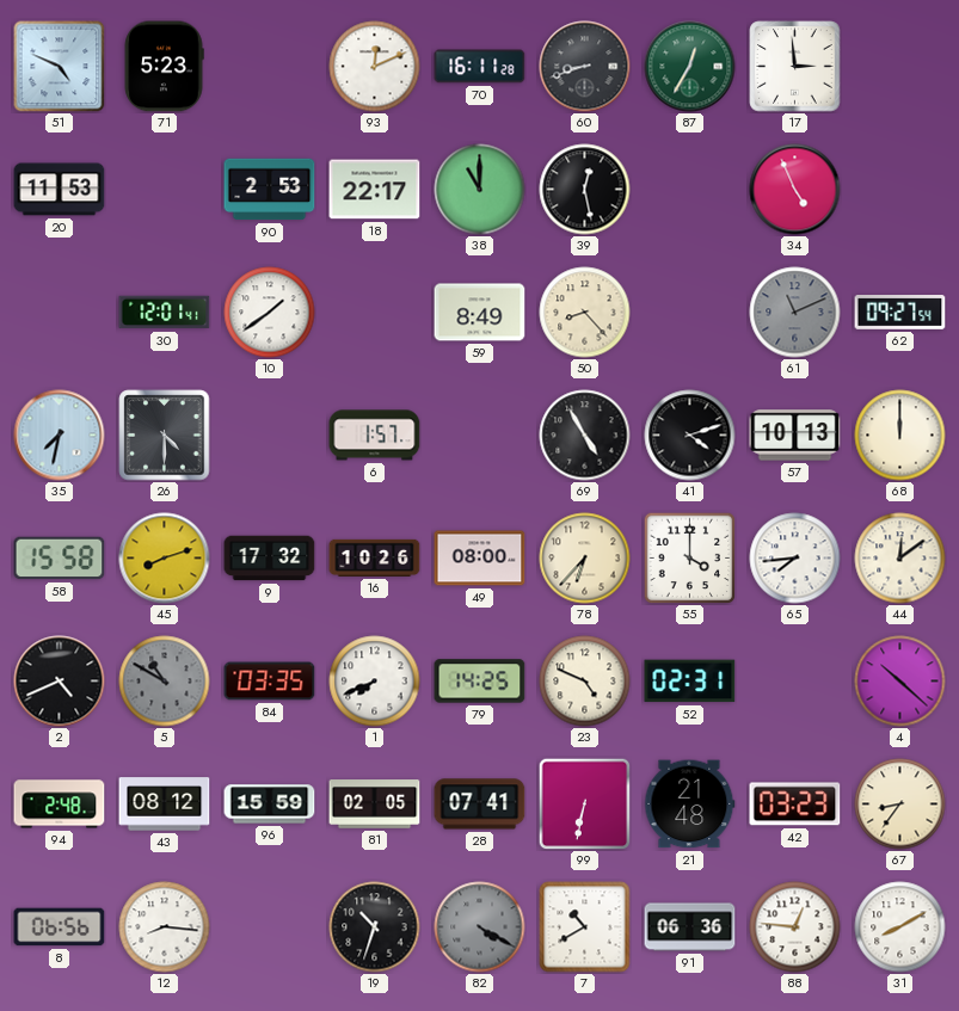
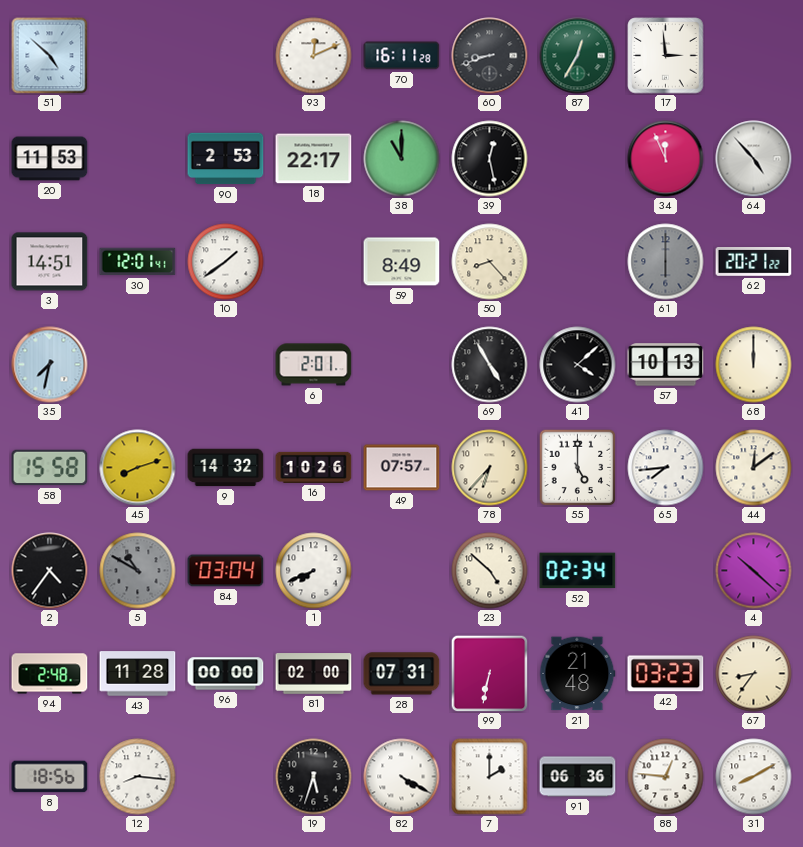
51: 4:49 -> 4:52 (50, 56)
71: 5:23 -> none (164, 67)
34: 4:56 -> 11:56 (666, 159)
64: none -> 4:53 (754, 159)
3: none -> 14:51 (50, 262)
61: 11:11 -> 6:00 (666, 262)
62: 09:27 -> 20:21 (754, 262)
26: 4:30 -> none (165, 436)
6: 1:57 -> 2:01 (314, 365)
41: 4:12 -> 4:08 (578, 365)
9: 17:32 -> 14:32 (226, 468)
49: 08:00 -> 07:57 (402, 468)
55: 4:00 -> 5:00 (577, 467)
2: 4:41 -> 4:36 (50, 571)
84: 03:35 -> 03:04 (226, 571)
79: 14:25 -> none (480, 682)
23: 4:49 -> 4:52 (490, 571)
52: 02:31 -> 02:34 (578, 571)
43: 08:12 -> 11:28 (138, 674)
96: 15:59 -> 00:00 (226, 674)
81: 02:05 -> 02:00 (314, 674)
28: 07:41 -> 07:31 (402, 674)
8: 06:56 -> 18:56 (50, 777)
19: 10:33 -> 5:33 (314, 777)
82 dial: grey -> white (402, 777)
7: 10:40 -> 2:00 (490, 777)
